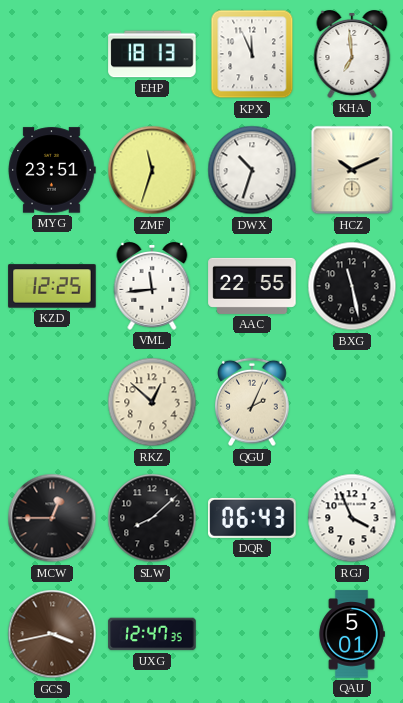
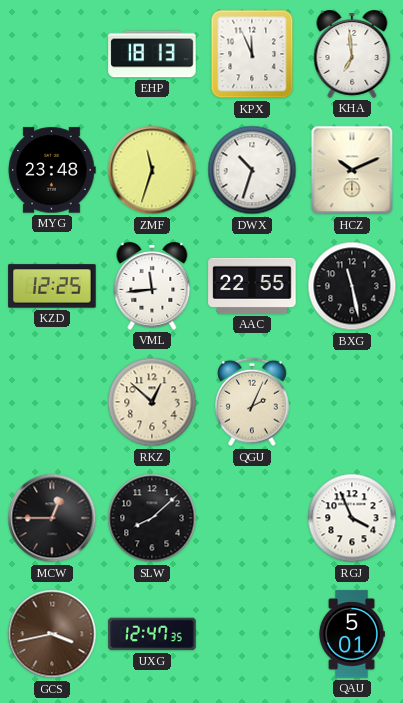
MYG: 23:51 -> 23:48 (52, 170)
DQR: 06:43 -> none (252, 518)
